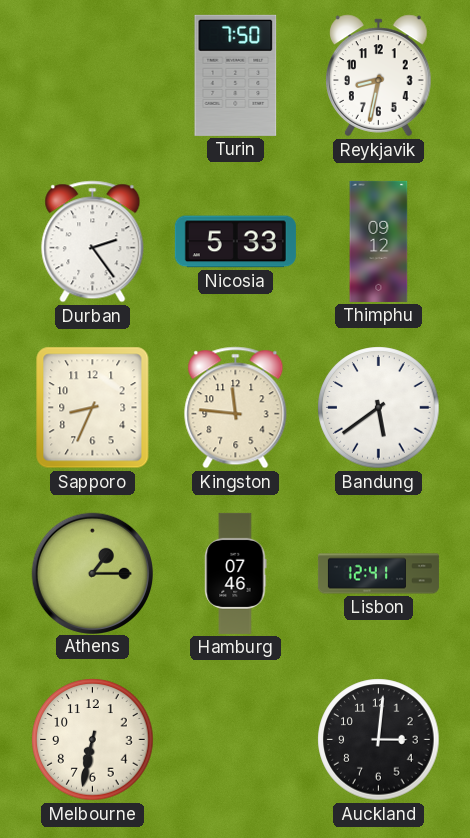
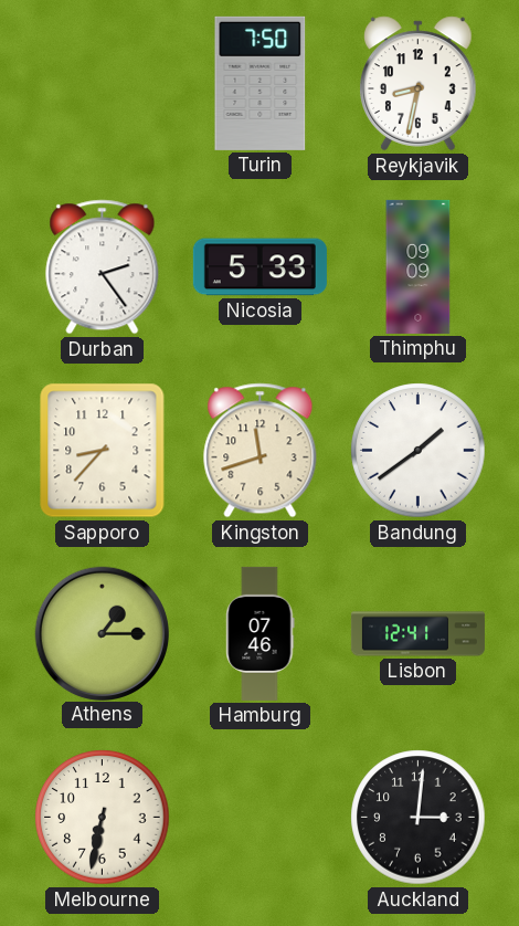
Thimphu: 09:12 -> 09:09 (419, 266)
Sapporo: 8:34 -> 8:37 (103, 451)
Kingston: 11:46 -> 11:42 (261, 451)
Bandung: 5:39 -> 1:39 (419, 451)
